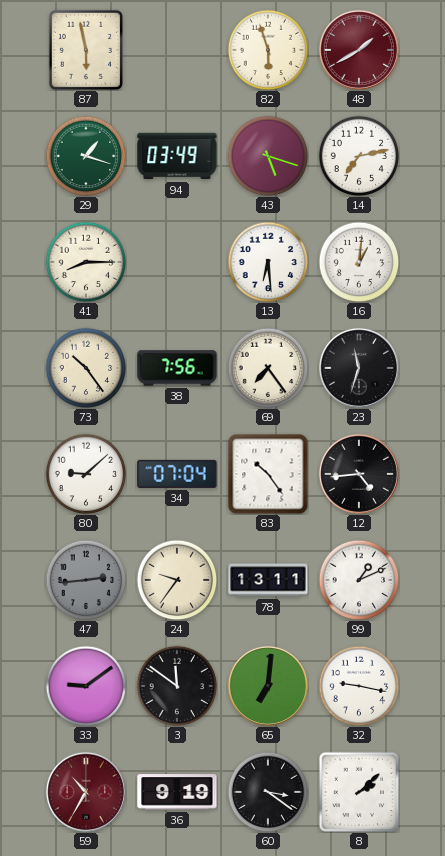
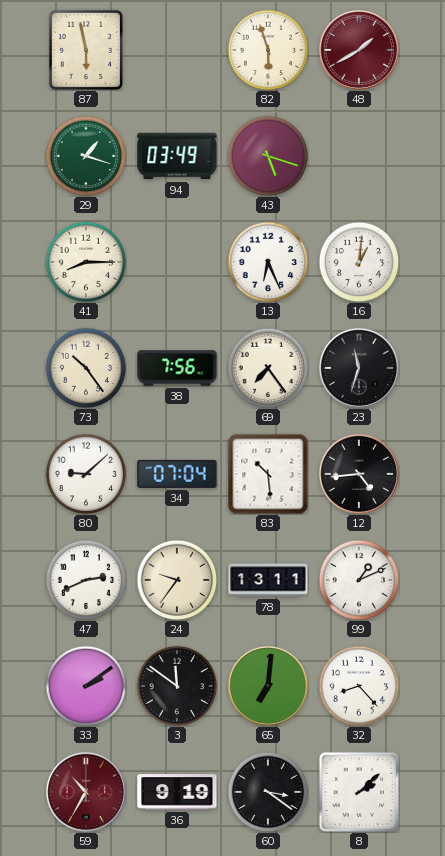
14: 7:13 -> none (359, 156)
13: 6:29 -> 6:26 (268, 262)
83: 10:24 -> 10:29 (268, 474)
47: 2:44 -> 2:41 (86, 580)
47 dial: grey -> white (86, 580)
33: 9:09 -> 2:09 (86, 686)
32: 9:17 -> 8:23 (359, 686)
